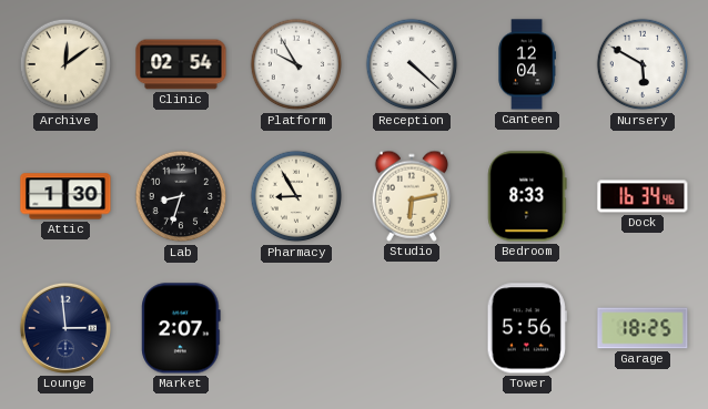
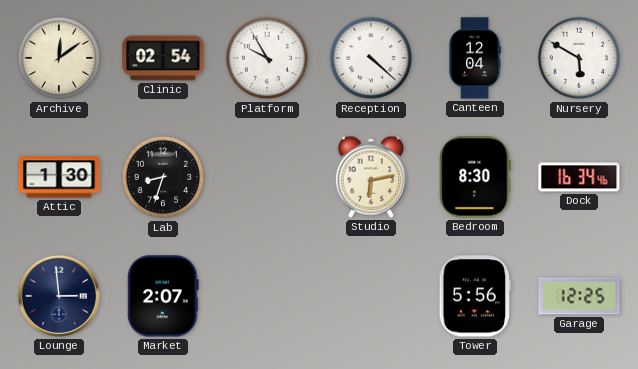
Pharmacy: 8:55 -> none (296, 196)
Bedroom: 8:33 -> 8:30 (475, 177)
Garage: 18:25 -> 12:25 (579, 296)
